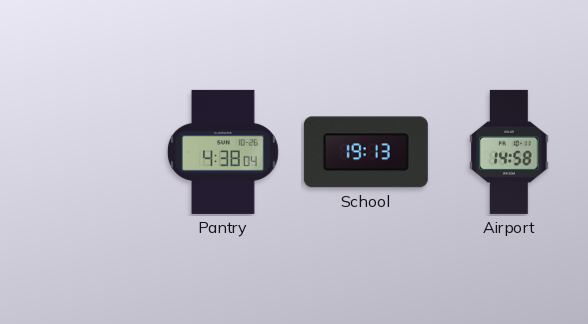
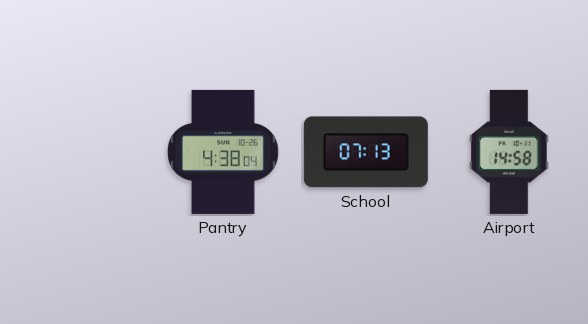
School: 19:13 -> 07:13 (366, 152)
